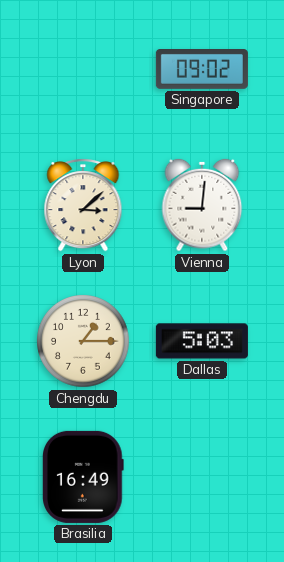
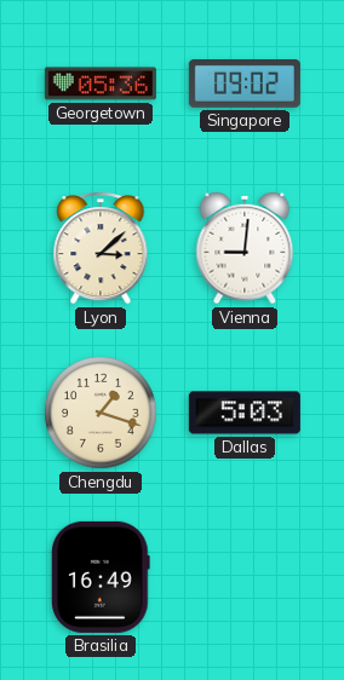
Georgetown: none -> 05:36 (101, 83)
Chengdu: 1:15 -> 1:18 (101, 413)
